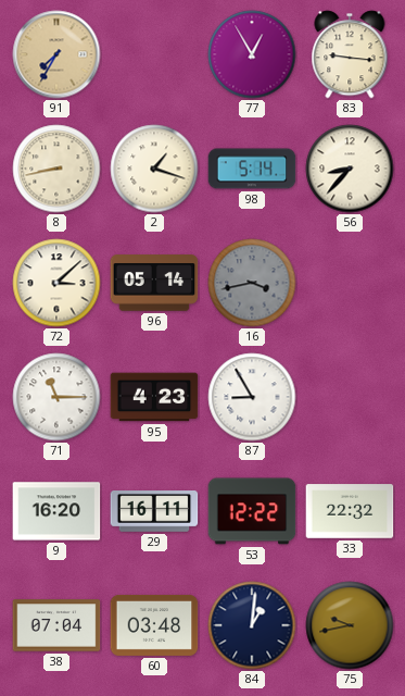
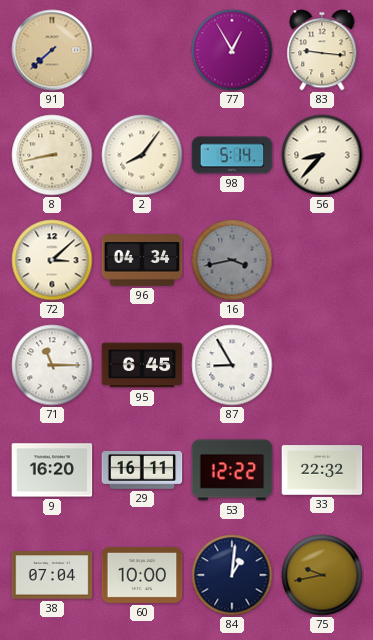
91: 7:35 -> 7:38 (52, 50)
2: 1:18 -> 8:06 (142, 155)
96: 05:14 -> 04:34 (142, 260)
95: 4:23 -> 6:45 (142, 365)
60: 03:48 -> 10:00 (142, 575)
